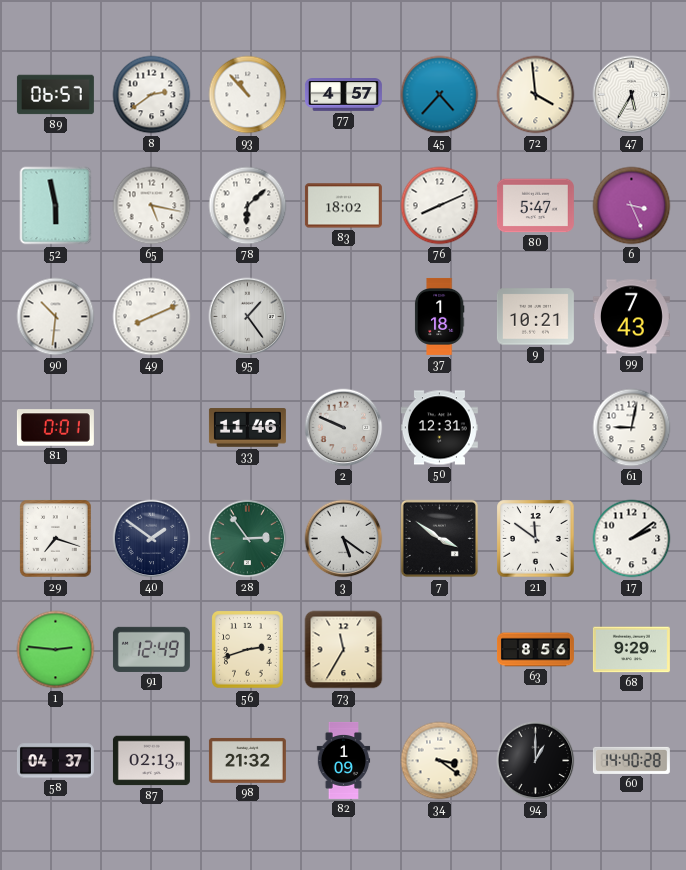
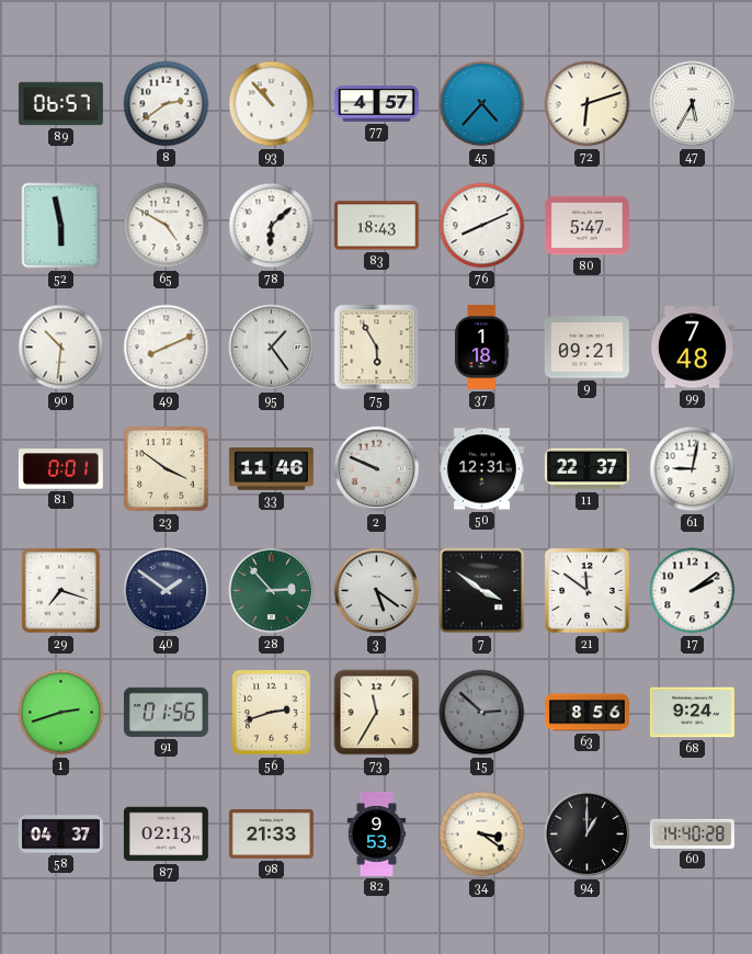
72: 3:59 -> 6:12 (588, 104)
65: 5:17 -> 4:50 (167, 226)
83: 18:02 -> 18:43 (376, 226)
6: 3:26 -> none (632, 206)
75: none -> 5:55 (377, 348)
9: 10:21 -> 09:21 (586, 348)
99: 7:43 -> 7:48 (692, 348)
23: none -> 3:51 (167, 469)
11: none -> 22:37 (586, 469)
28: 2:54 -> 2:53 (272, 591)
1: 2:46 -> 2:42 (61, 713)
91: 12:49 -> 01:56 (166, 712)
15: none -> 2:52 (482, 713)
68: 9:29 -> 9:24 (692, 713)
98: 21:32 -> 21:33 (271, 833)
82: 1:09 -> 9:53 (377, 833)
